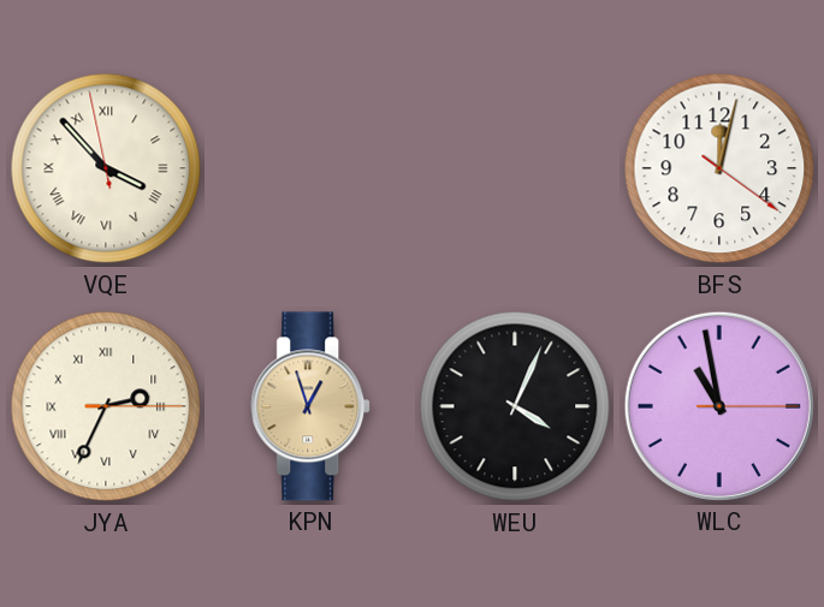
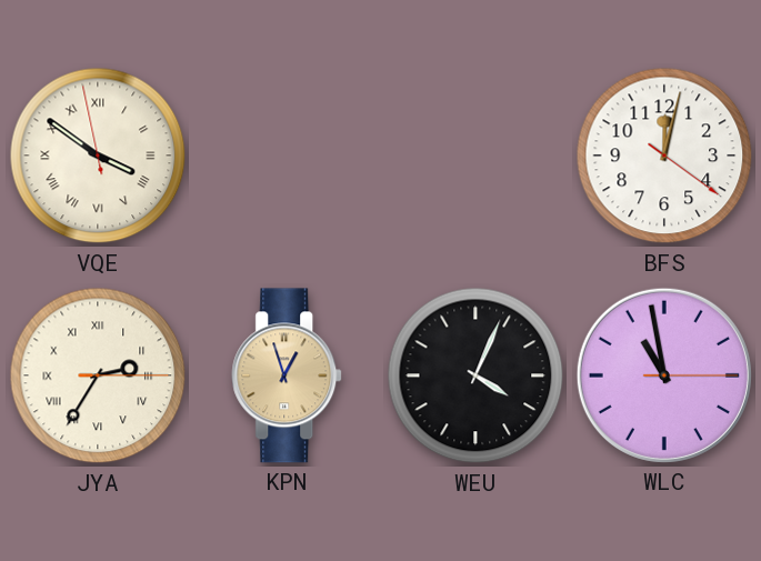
VQE: 3:52 -> 3:50 (98, 156)
JYA: 2:34 -> 2:35 (98, 375)
